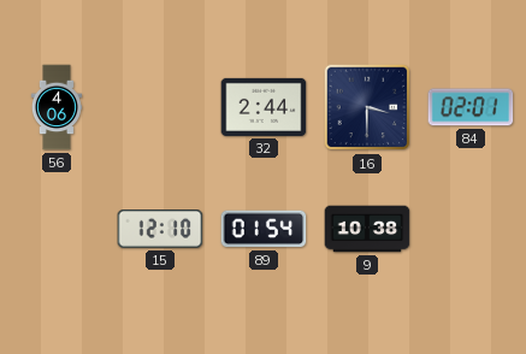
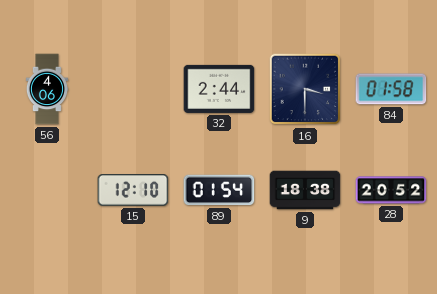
84: 02:01 -> 01:58 (391, 89)
9: 10:38 -> 18:38 (305, 190)
28: none -> 20:52 (391, 190)
